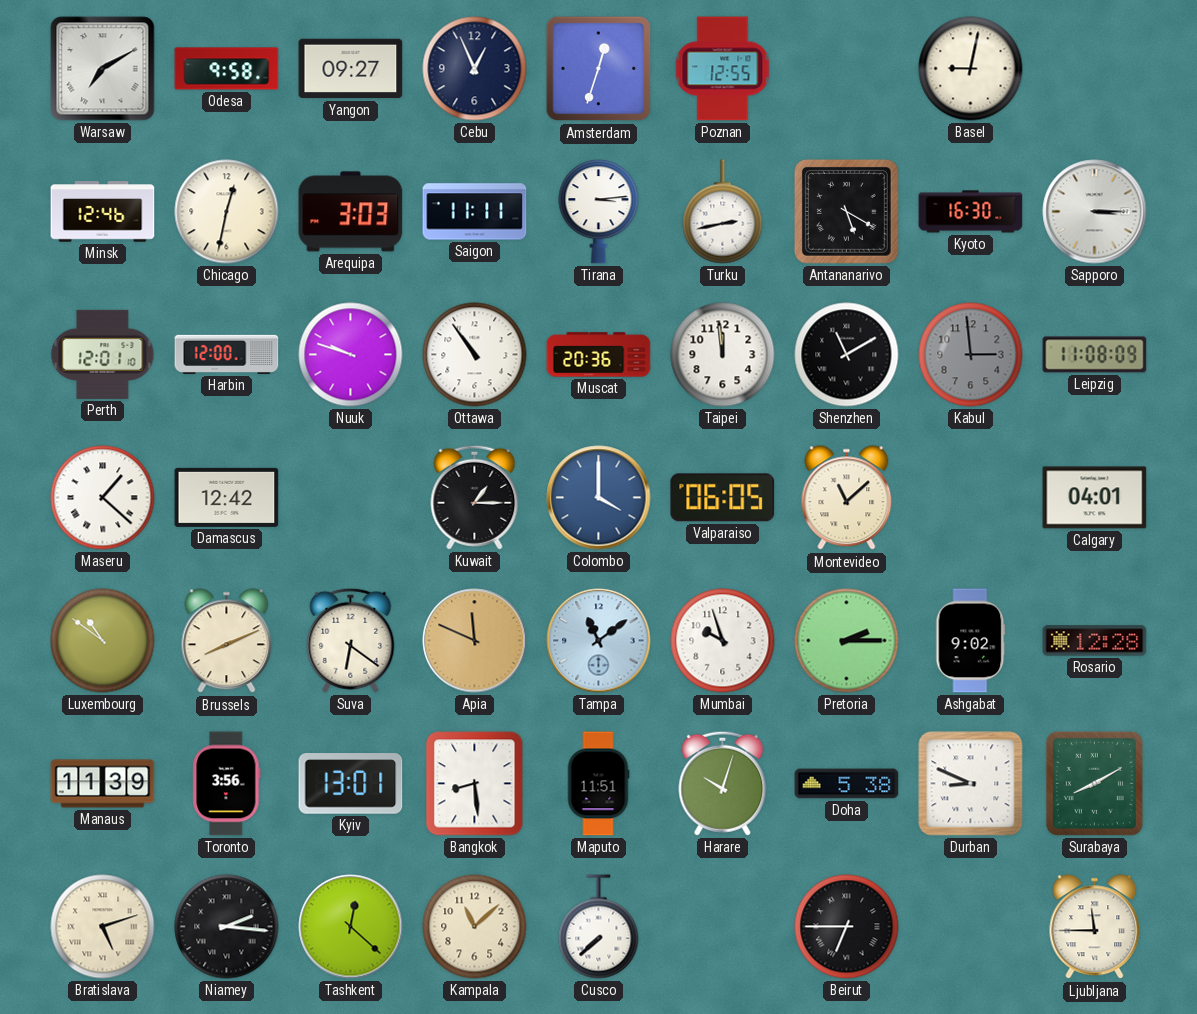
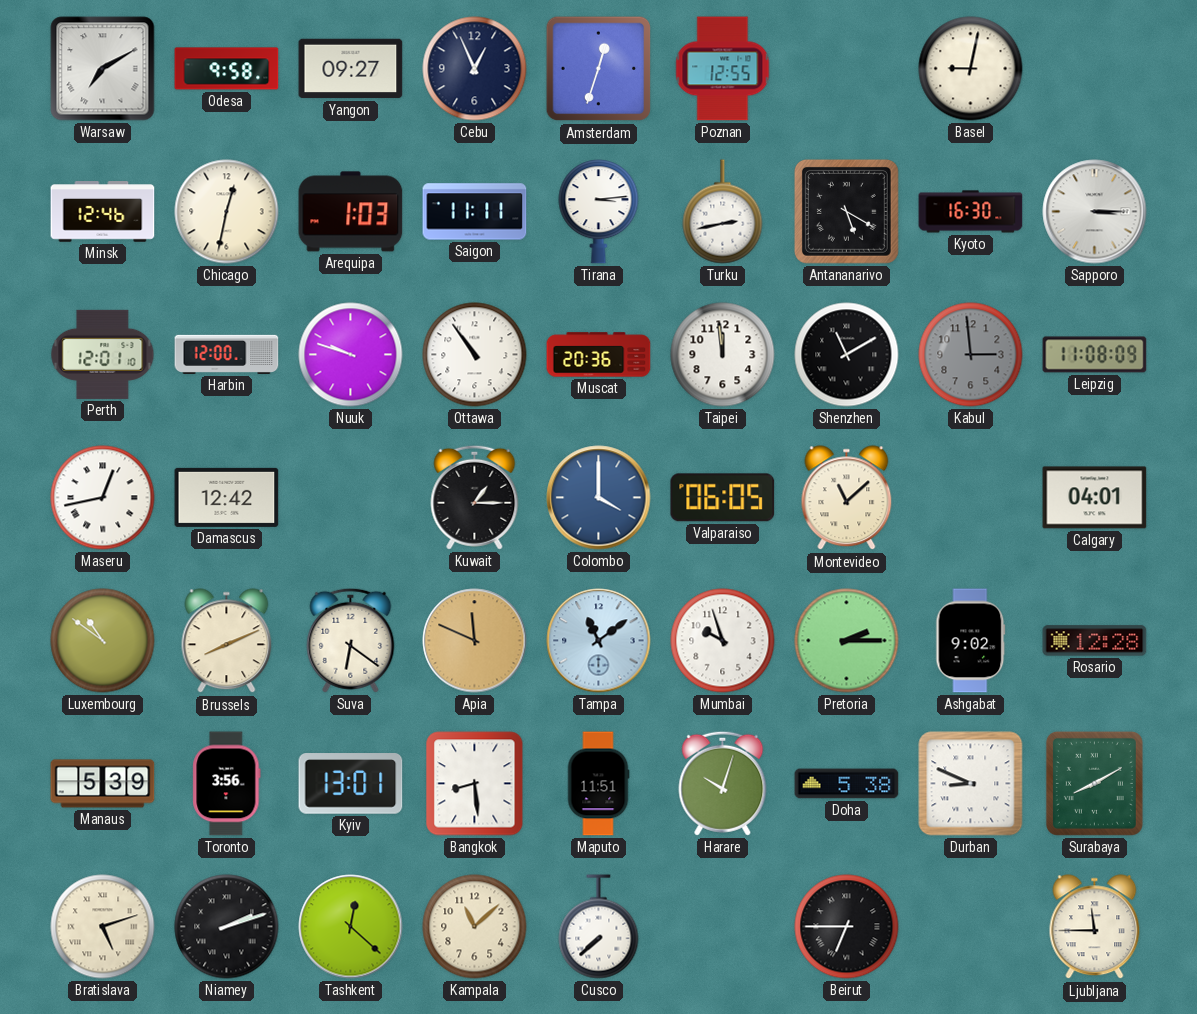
Arequipa: 3:03 -> 1:03 (351, 212)
Maseru: 1:22 -> 12:43 (103, 498)
Manaus: 11:39 -> 5:39 (103, 784)
Niamey: 2:16 -> 2:12 (227, 927)
